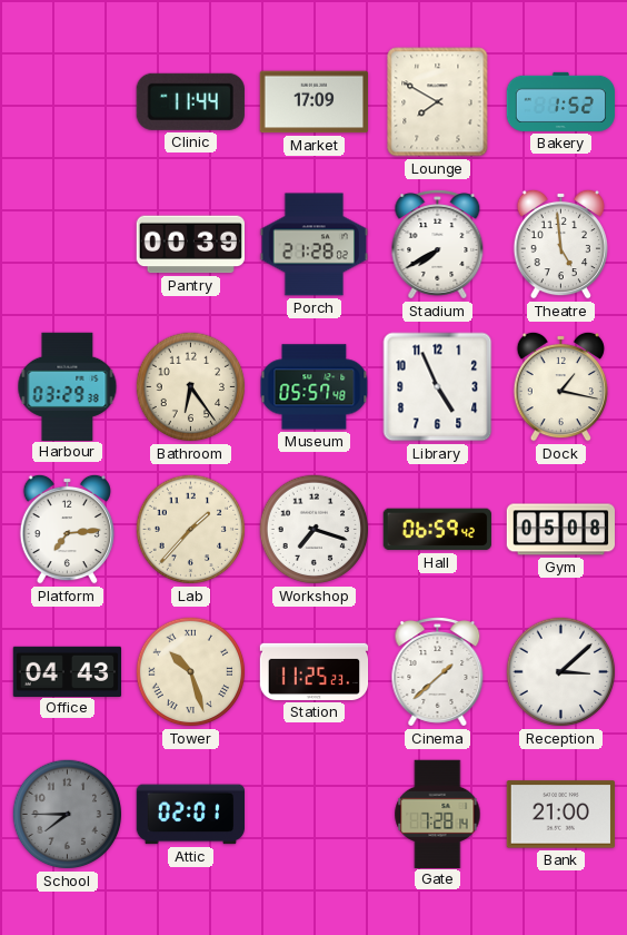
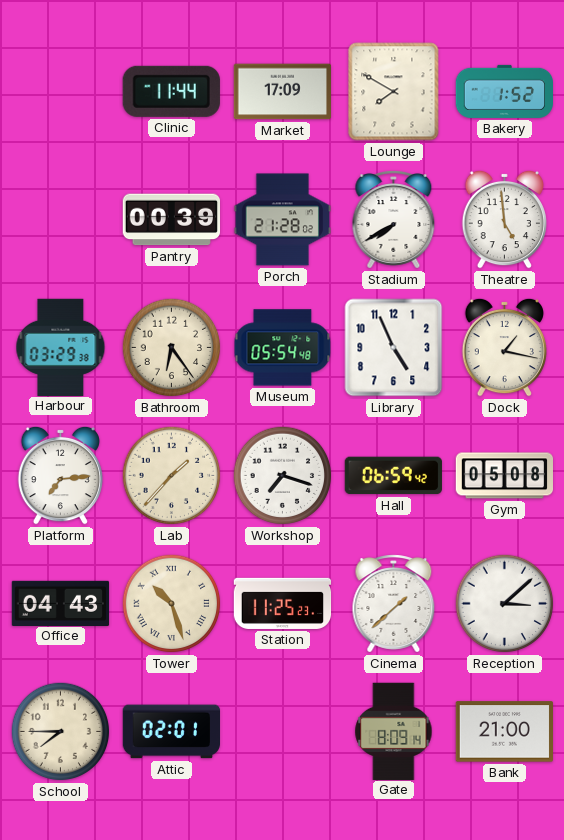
Museum: 05:57 -> 05:54 (283, 348)
School dial: grey -> cream (61, 732)
Gate: 7:28 -> 8:09 (394, 731)
